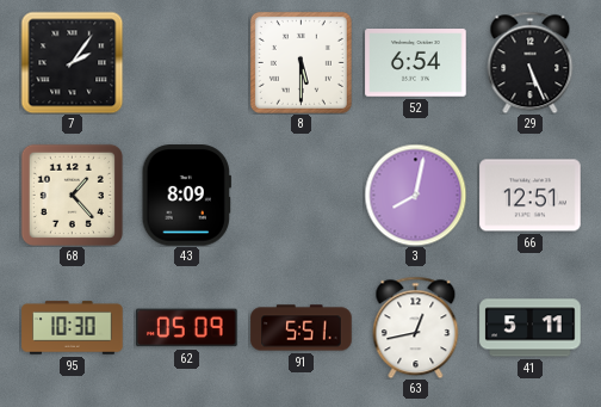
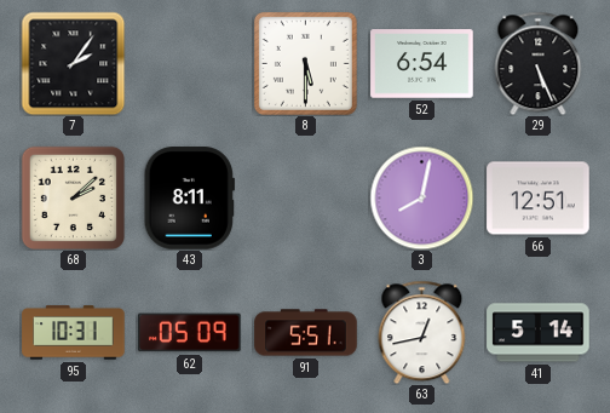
68: 1:23 -> 2:08 (73, 197)
43: 8:09 -> 8:11 (189, 199)
95: 10:30 -> 10:31 (74, 333)
41: 5:11 -> 5:14 (539, 333)
